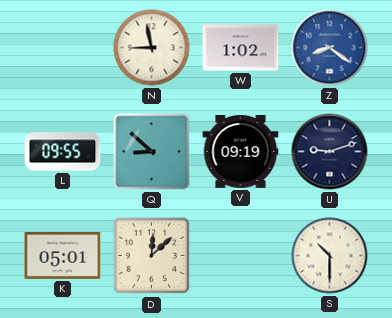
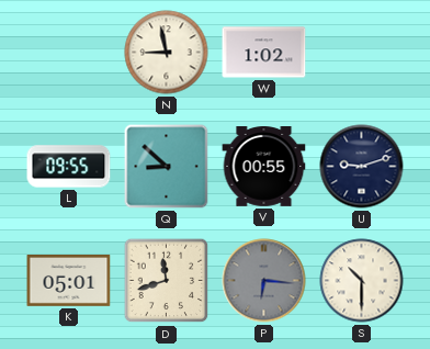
Z: 8:21 -> none (330, 48)
V: 09:19 -> 00:55 (264, 167)
D: 12:08 -> 11:42 (167, 281)
P: none -> 6:16 (264, 281)
